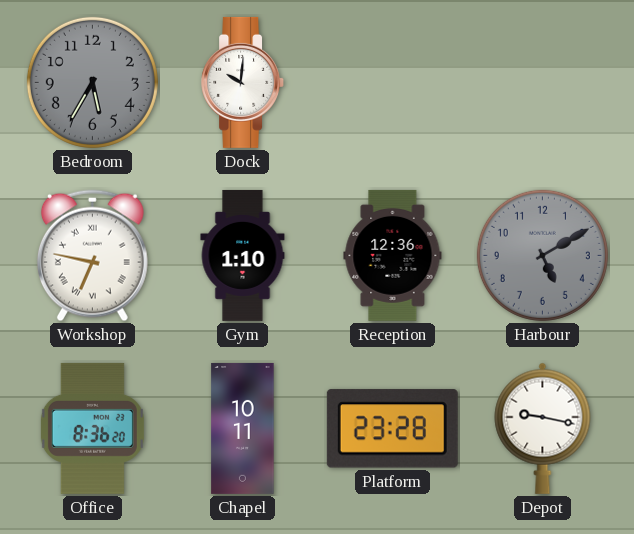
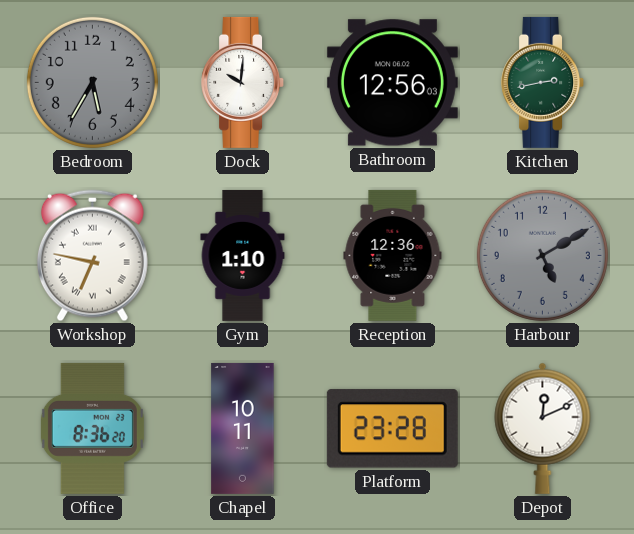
Bathroom: none -> 12:56 (392, 83)
Kitchen: none -> 2:43 (543, 82)
Depot: 9:17 -> 12:11 (543, 428)
